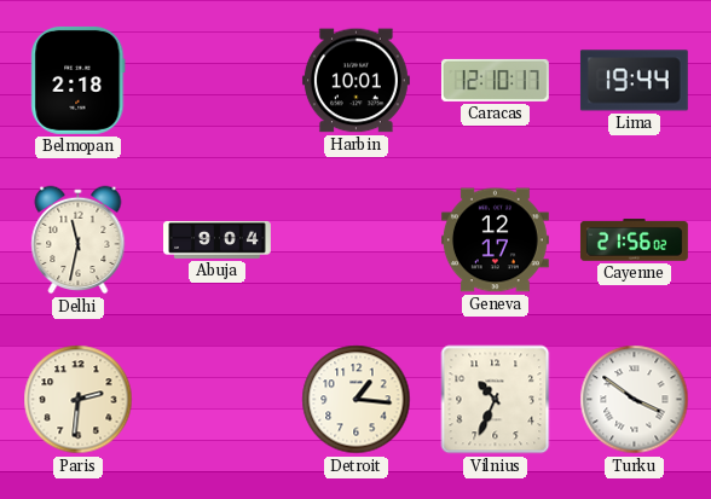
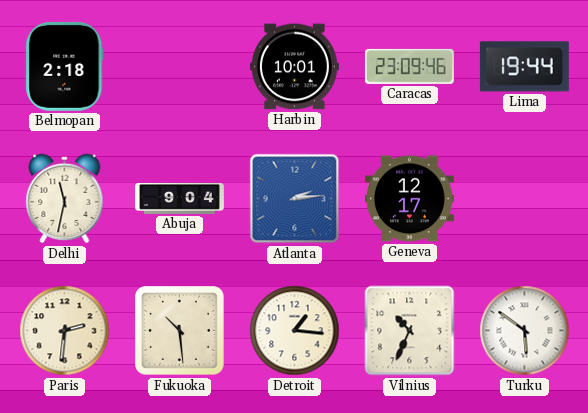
Caracas: 12:10 -> 23:09 (409, 66)
Atlanta: none -> 2:14 (295, 199)
Cayenne: 21:56 -> none (634, 240)
Fukuoka: none -> 10:29 (180, 331)
Turku: 3:51 -> 5:51 (525, 331)
